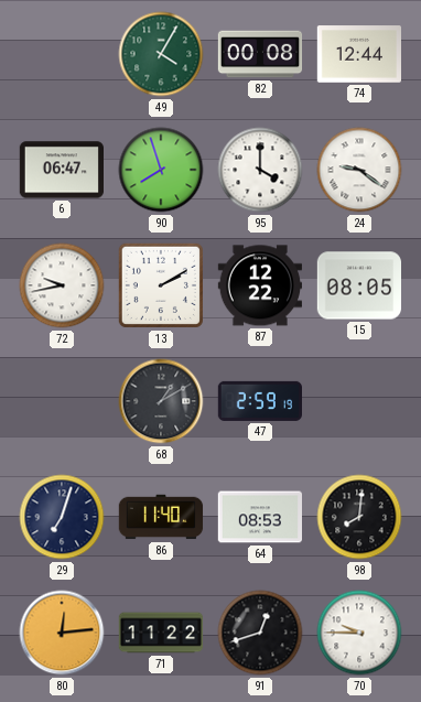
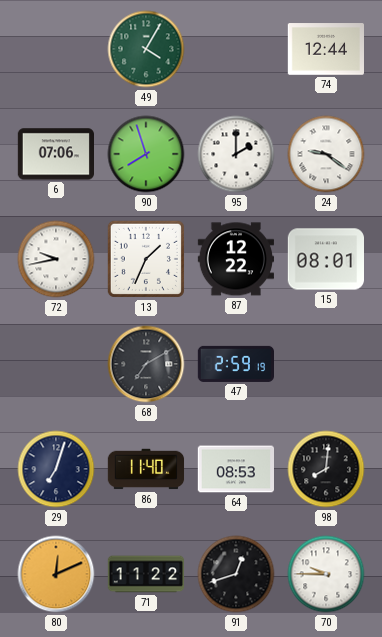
82: 00:08 -> none (260, 54)
6: 06:47 -> 07:06 (55, 154)
95: 4:00 -> 2:00 (236, 154)
13: 2:10 -> 1:34 (146, 259)
15: 08:05 -> 08:01 (325, 259)
68: 1:10 -> 7:10 (146, 364)
80: 12:14 -> 12:11 (56, 574)
